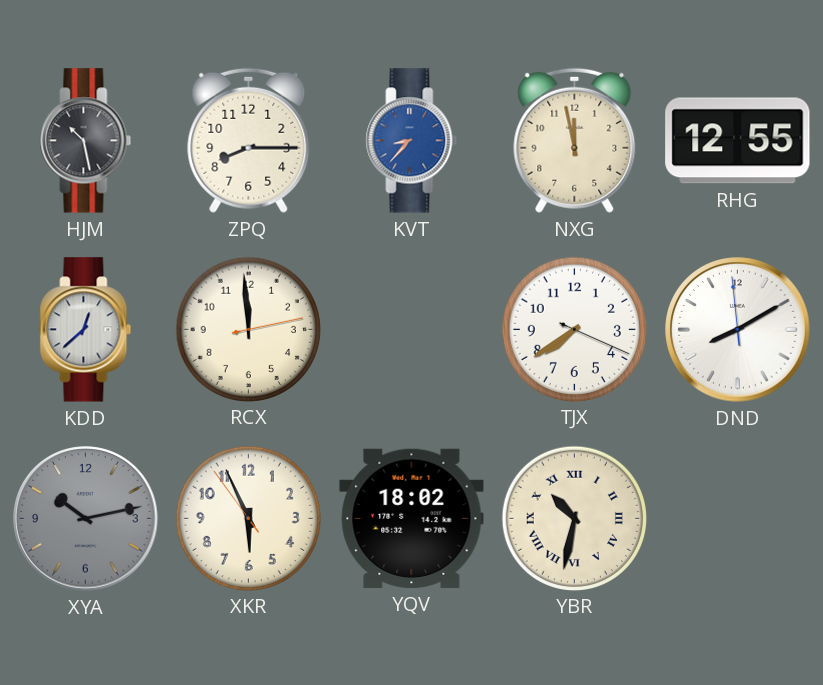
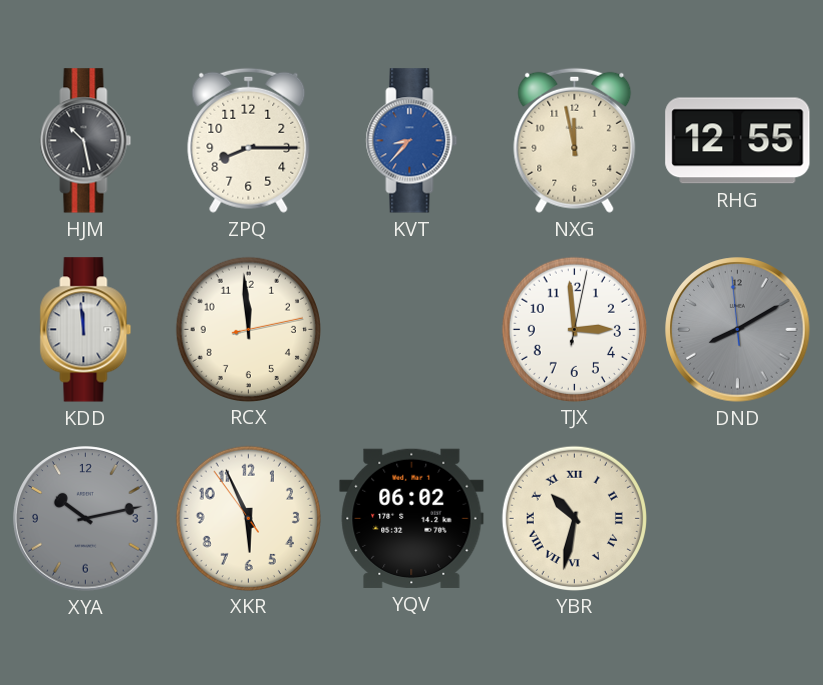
KDD: 12:38 -> 11:59 (86, 330)
TJX: 7:39 -> 2:59 (574, 329)
DND dial: white -> grey (738, 330)
YQV: 18:02 -> 06:02 (412, 518)
